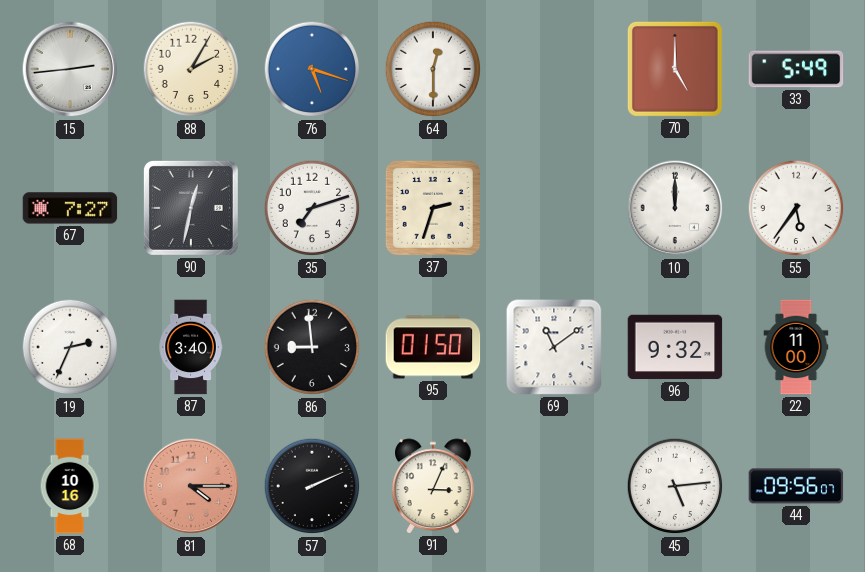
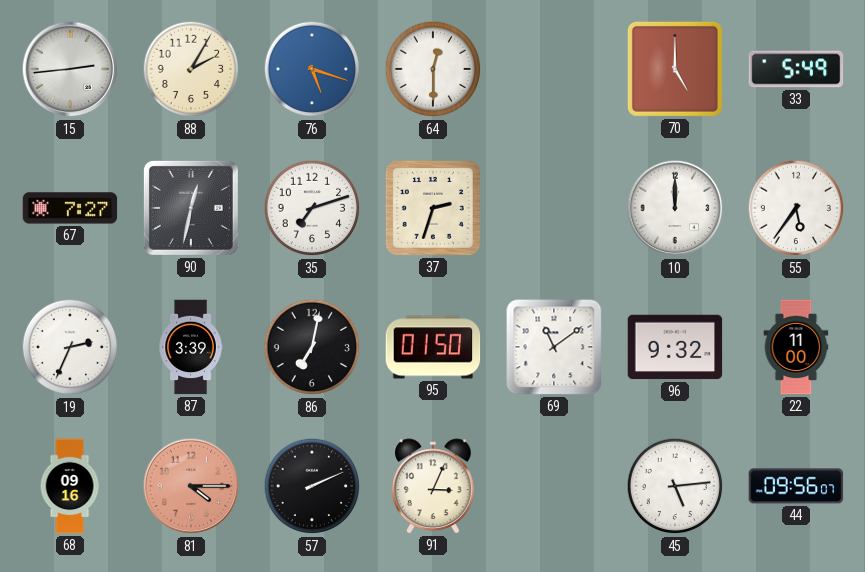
87: 3:40 -> 3:39 (191, 347)
86: 8:59 -> 7:02 (312, 347)
68: 10:16 -> 09:16 (70, 486)
